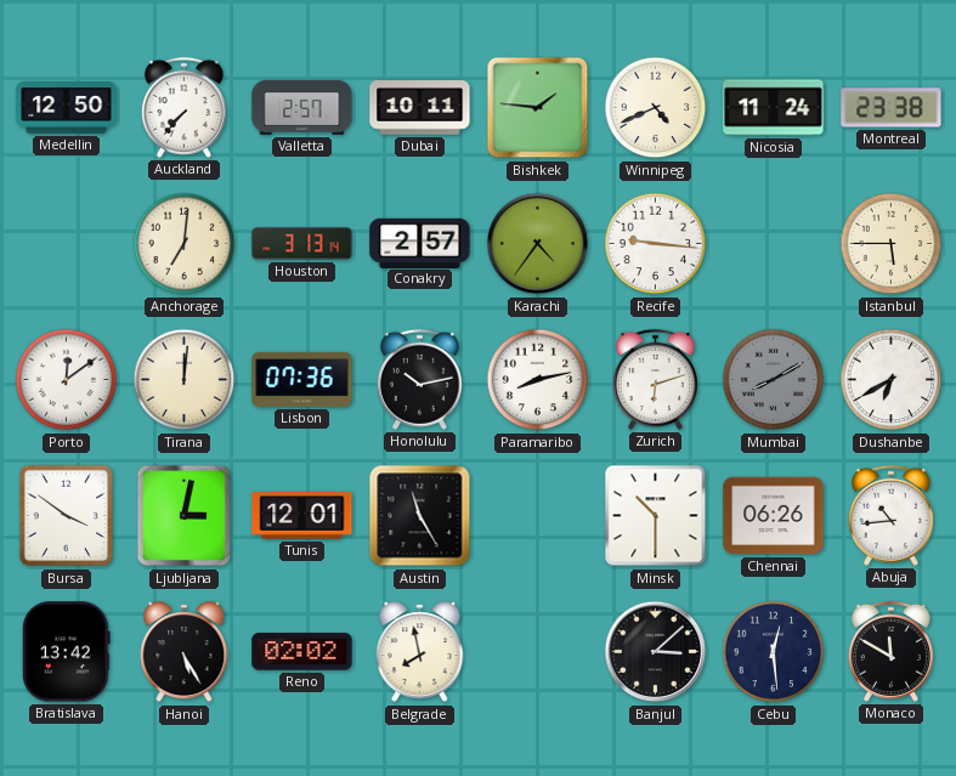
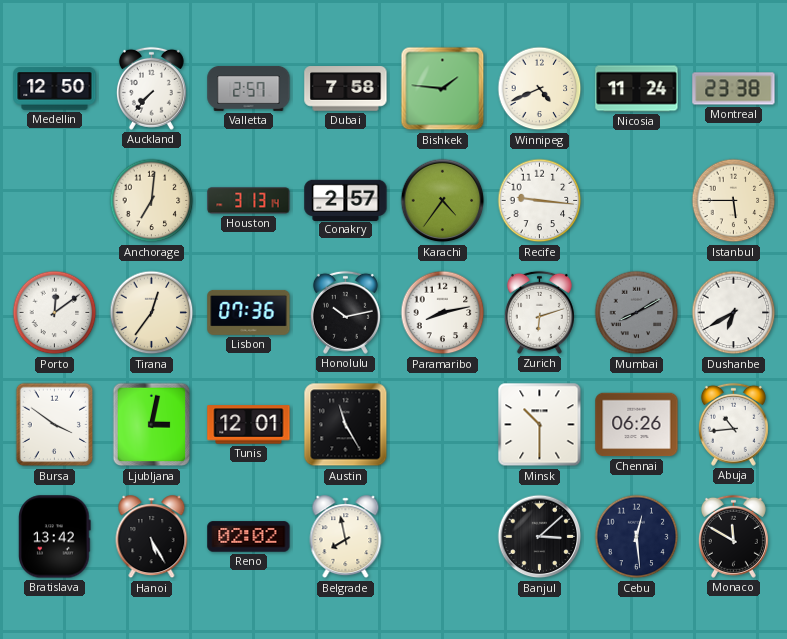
Dubai: 10:11 -> 7:58 (346, 89)
Tirana: 12:01 -> 12:36 (152, 313)
